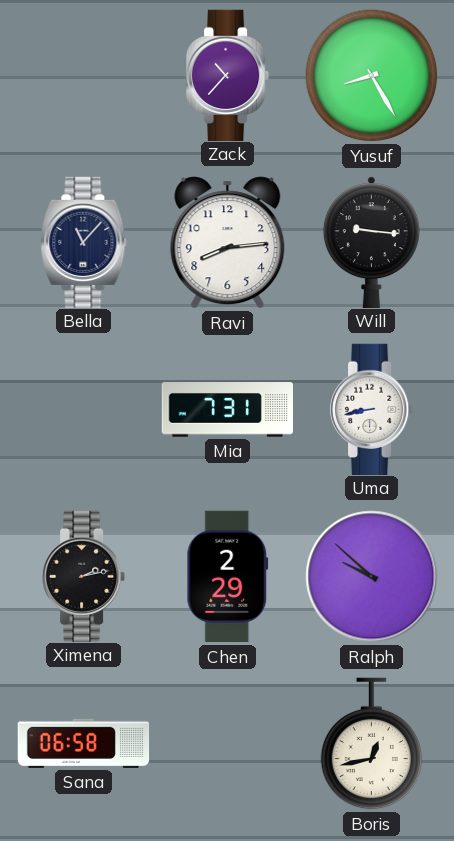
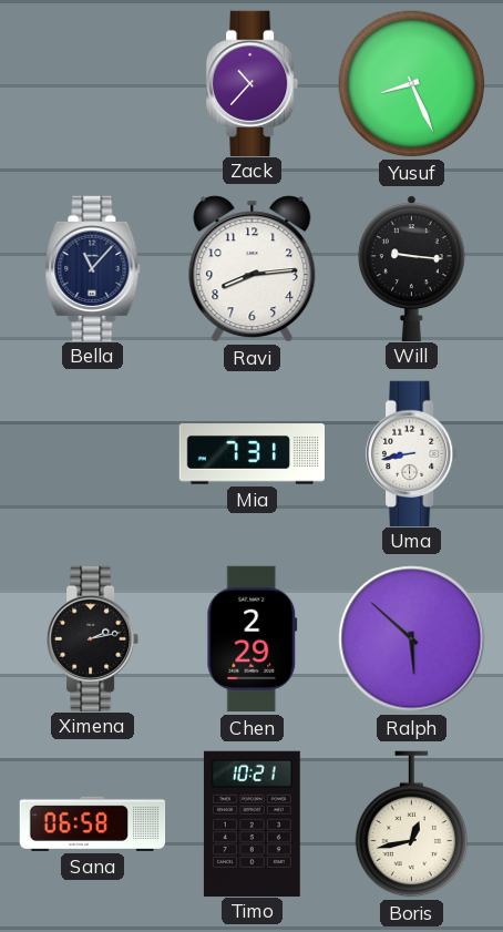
Yusuf: 8:25 -> 8:26 (412, 84)
Ralph: 9:52 -> 5:52 (412, 639)
Timo: none -> 10:21 (251, 823)
